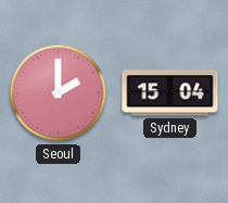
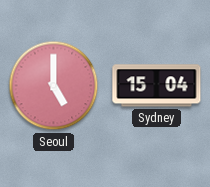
Seoul: 2:00 -> 5:00 (54, 86)
